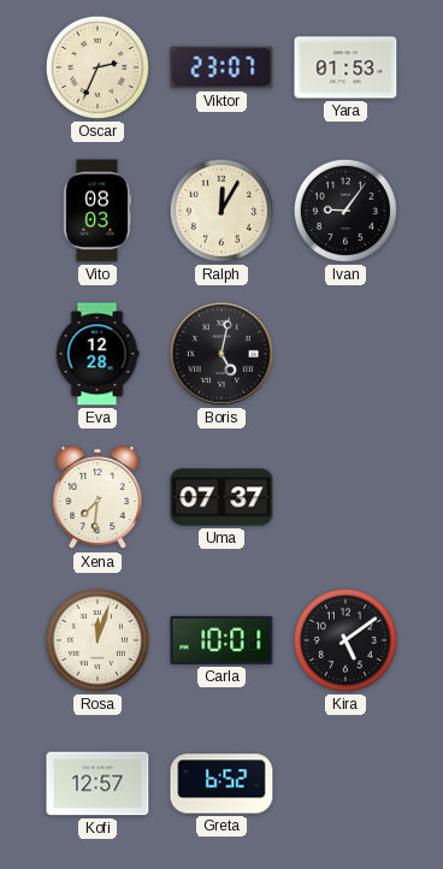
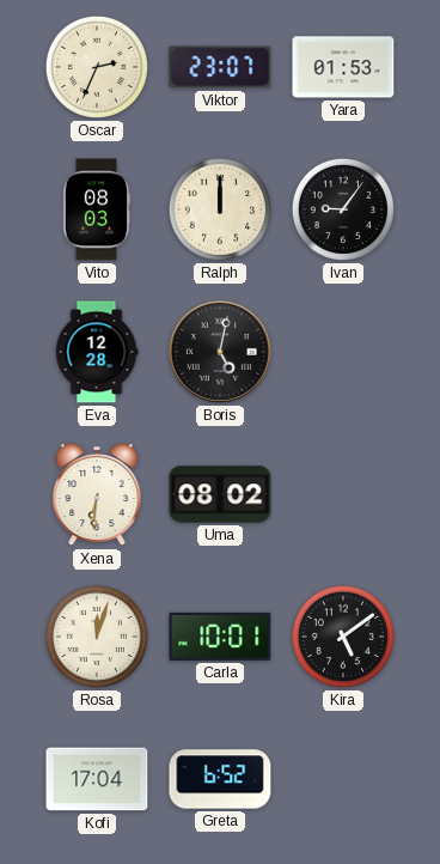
Ralph: 12:05 -> 12:00 (220, 209)
Xena: 7:31 -> 6:31 (97, 495)
Uma: 07:37 -> 08:02 (220, 494)
Kofi: 12:57 -> 17:04 (97, 779)
